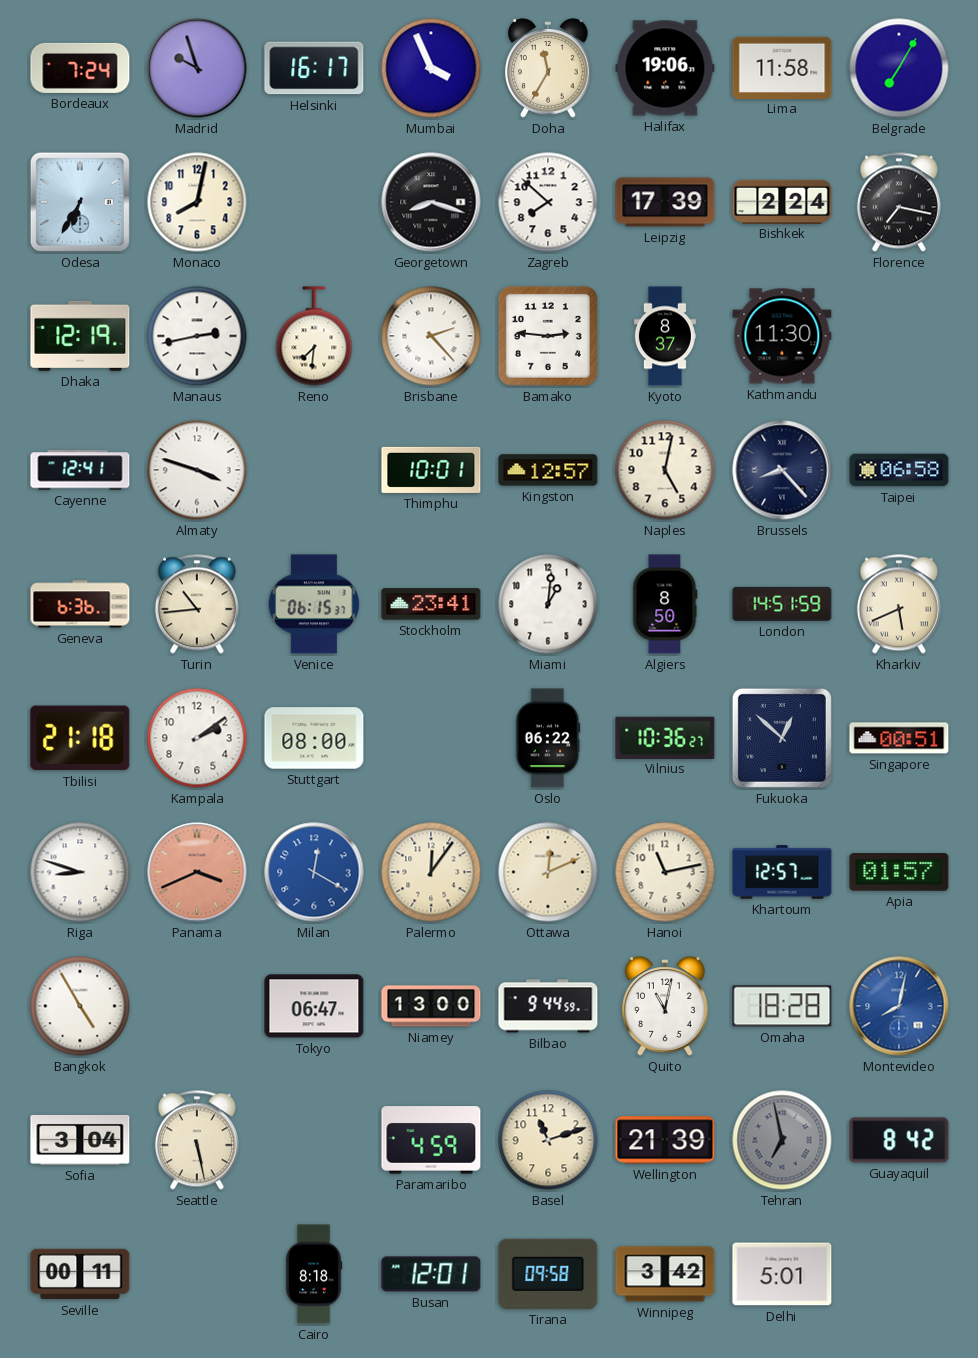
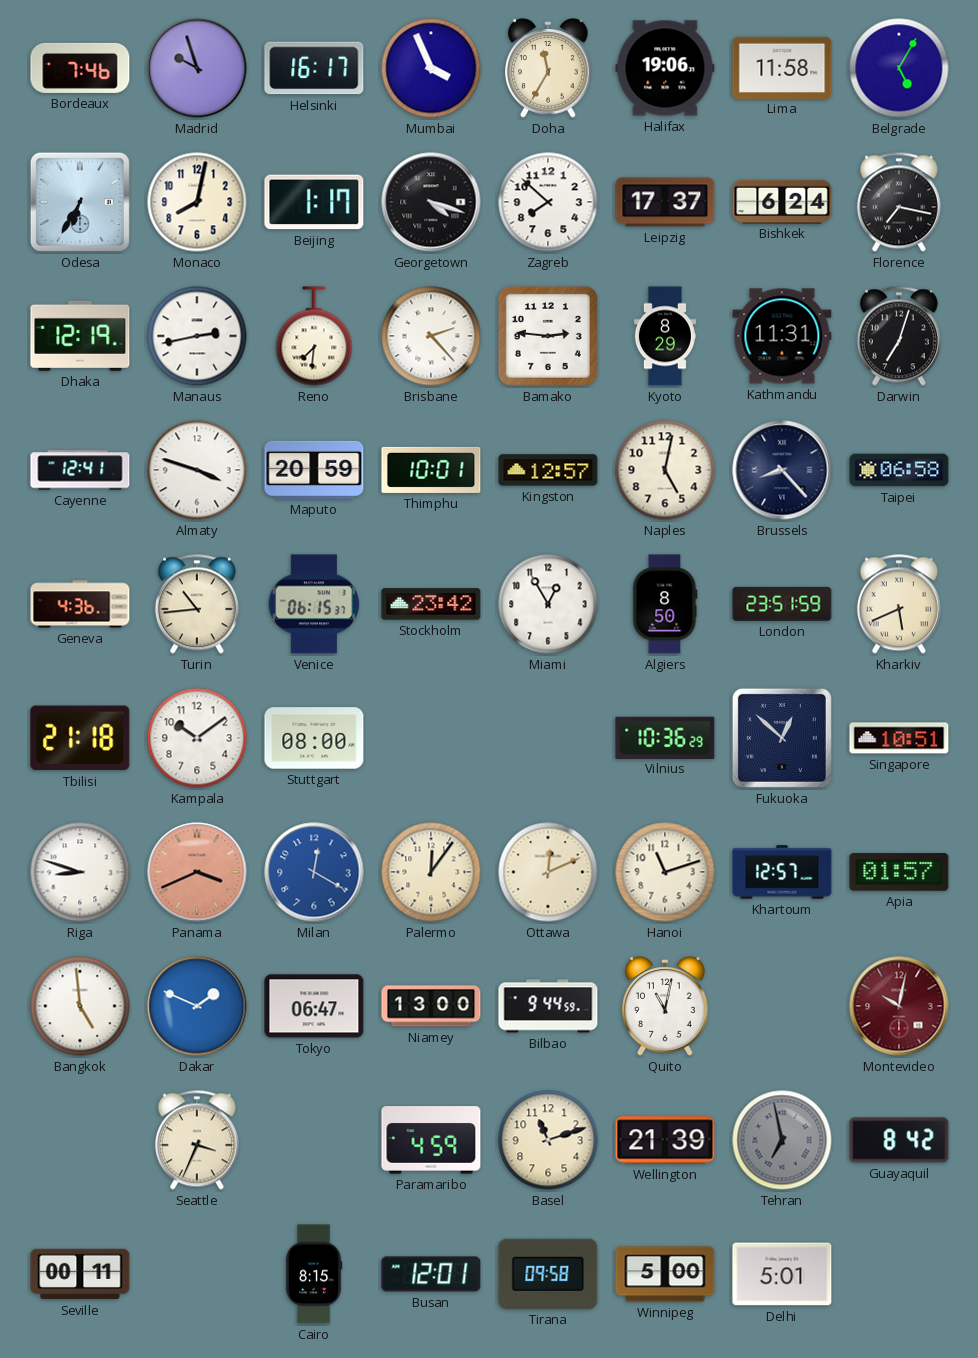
Bordeaux: 7:24 -> 7:46 (80, 68)
Belgrade: 7:05 -> 5:05 (899, 68)
Beijing: none -> 1:17 (314, 202)
Georgetown: 8:18 -> 4:18 (431, 202)
Leipzig: 17:39 -> 17:37 (665, 202)
Bishkek: 2:24 -> 6:24 (782, 201)
Kyoto: 8:37 -> 8:29 (665, 336)
Kathmandu: 11:30 -> 11:31 (782, 336)
Darwin: none -> 7:03 (899, 336)
Maputo: none -> 20:59 (314, 470)
Geneva: 6:36 -> 4:36 (80, 604)
Stockholm: 23:41 -> 23:42 (431, 604)
Miami: 1:01 -> 12:55 (548, 604)
London: 14:51 -> 23:51 (782, 604)
Kampala: 2:09 -> 10:09 (197, 738)
Oslo: 06:22 -> none (548, 738)
Vilnius: 10:36:27 -> 10:36:29 (665, 737)
Singapore: 00:51 -> 10:51 (899, 738)
Hanoi: 11:13 -> 11:12 (665, 872)
Bangkok: 4:55 -> 4:59 (80, 1006)
Dakar: none -> 1:49 (197, 1006)
Omaha: 18:28 -> none (782, 1006)
Montevideo: 8:02 -> 10:02 (899, 1006)
Montevideo dial: blue -> burgundy (899, 1006)
Sofia: 3:04 -> none (80, 1141)
Seattle: 5:28 -> 3:34 (197, 1140)
Cairo: 8:18 -> 8:15 (314, 1274)
Winnipeg: 3:42 -> 5:00 (665, 1274)
